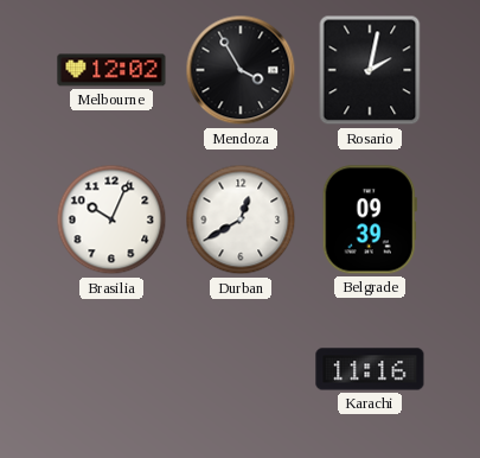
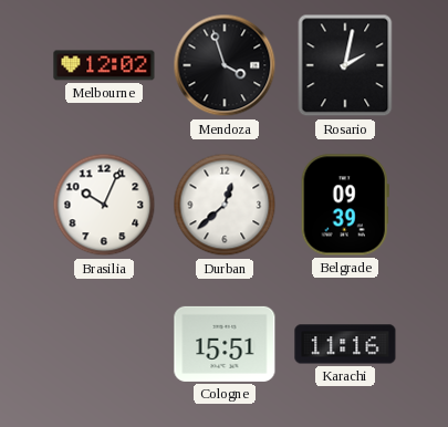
Mendoza: 3:55 -> 3:57 (225, 65)
Durban: 12:40 -> 12:38 (225, 205)
Cologne: none -> 15:51 (225, 344)
